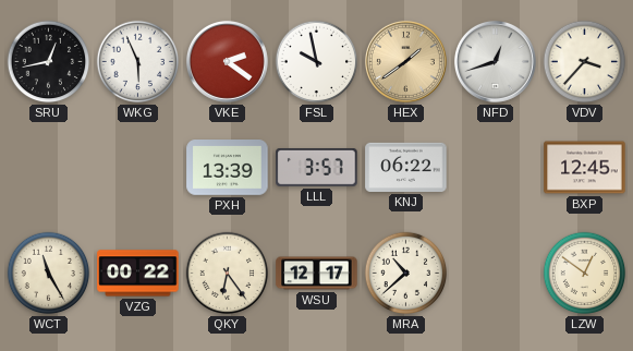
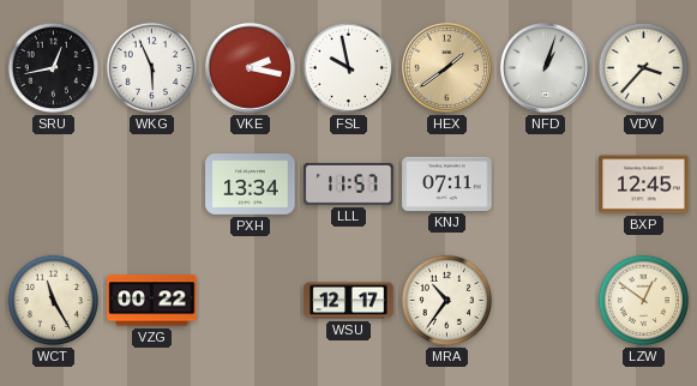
VKE: 2:21 -> 2:17 (250, 67)
NFD: 12:42 -> 1:03 (545, 67)
PXH: 13:39 -> 13:34 (251, 185)
LLL: 3:57 -> 11:57 (349, 183)
KNJ: 06:22 -> 07:11 (447, 183)
QKY: 6:24 -> none (228, 274)
MRA: 10:38 -> 10:36 (447, 301)
